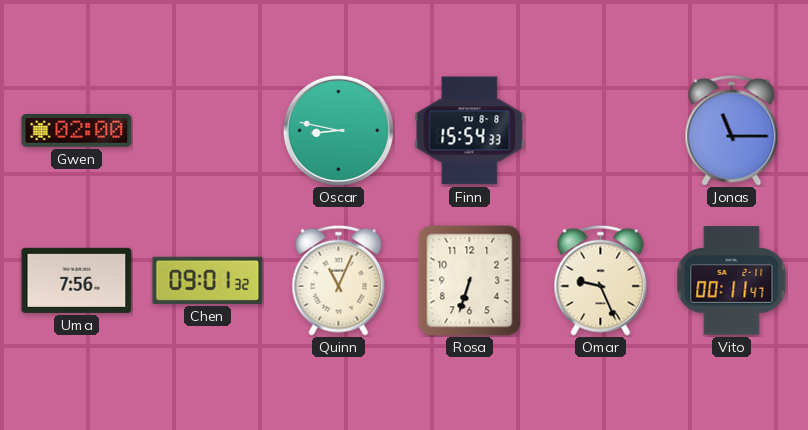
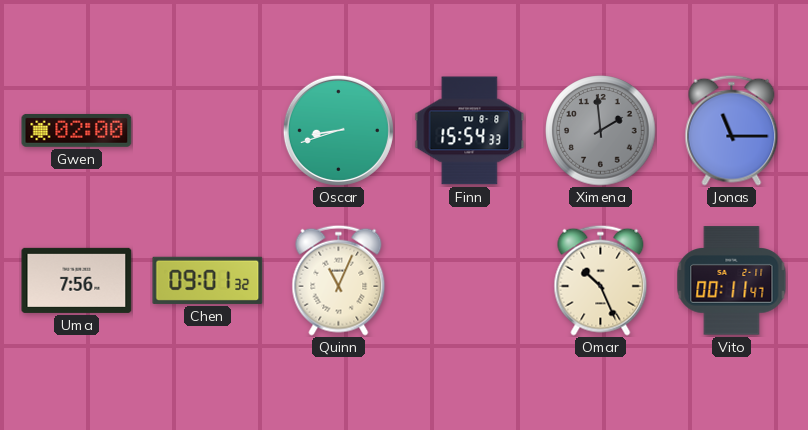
Oscar: 8:47 -> 8:42 (338, 130)
Ximena: none -> 1:59 (601, 131)
Rosa: 6:33 -> none (470, 281)
Omar: 9:26 -> 10:26 (601, 280)
